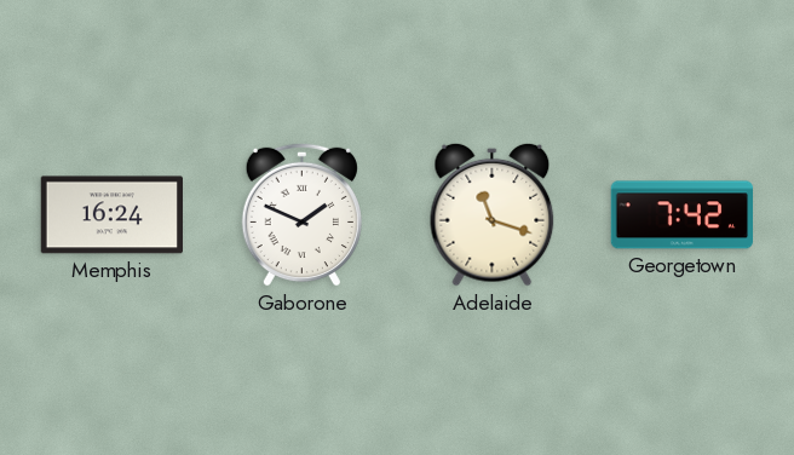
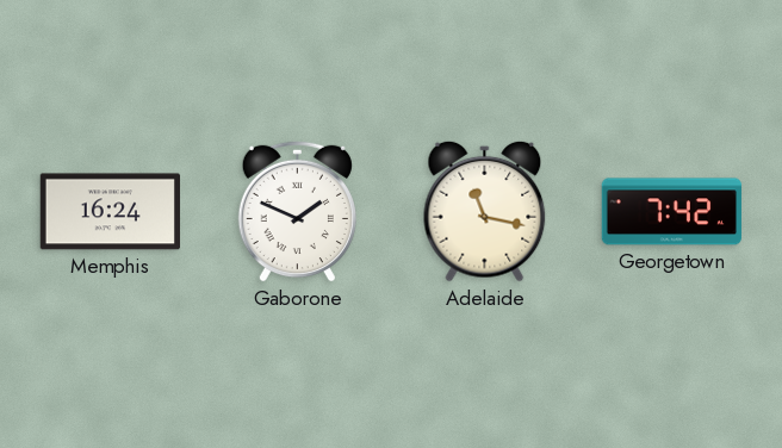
Adelaide: 11:18 -> 11:17 (485, 211)
